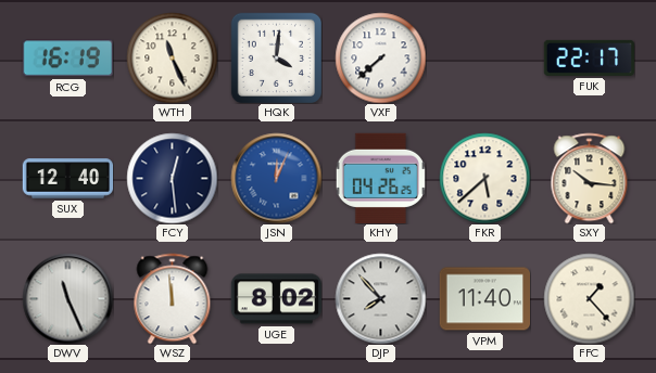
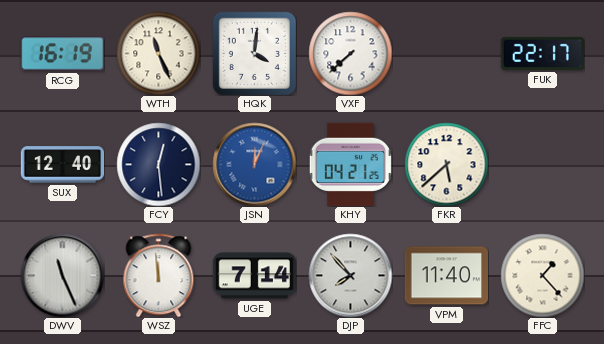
KHY: 04:26 -> 04:21 (350, 164)
SXY: 10:16 -> none (590, 178)
UGE: 8:02 -> 7:14 (254, 276)
